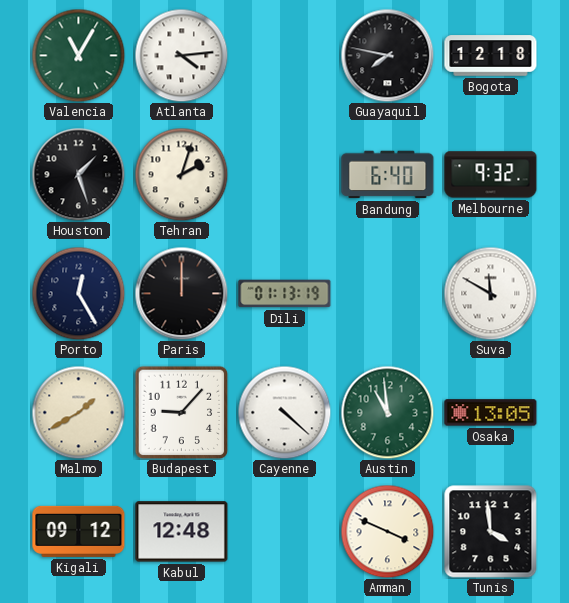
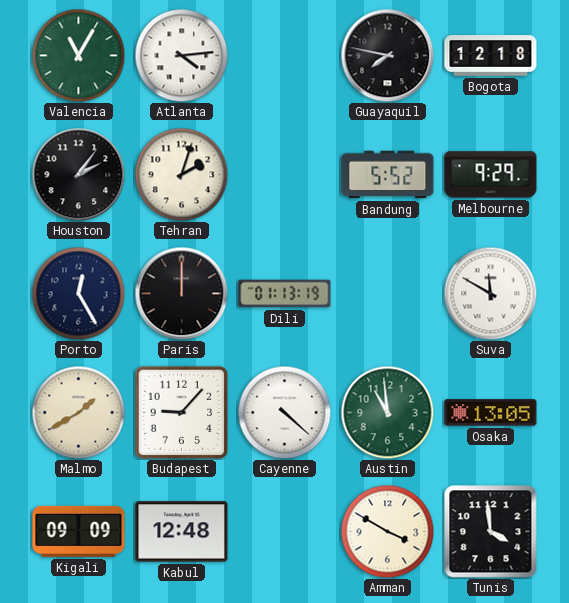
Houston: 1:27 -> 2:06 (78, 174)
Bandung: 6:40 -> 5:52 (388, 175)
Melbourne: 9:32 -> 9:29 (491, 175)
Kigali: 09:12 -> 09:09 (79, 531)
Amman: 3:49 -> 3:50 (387, 531)
